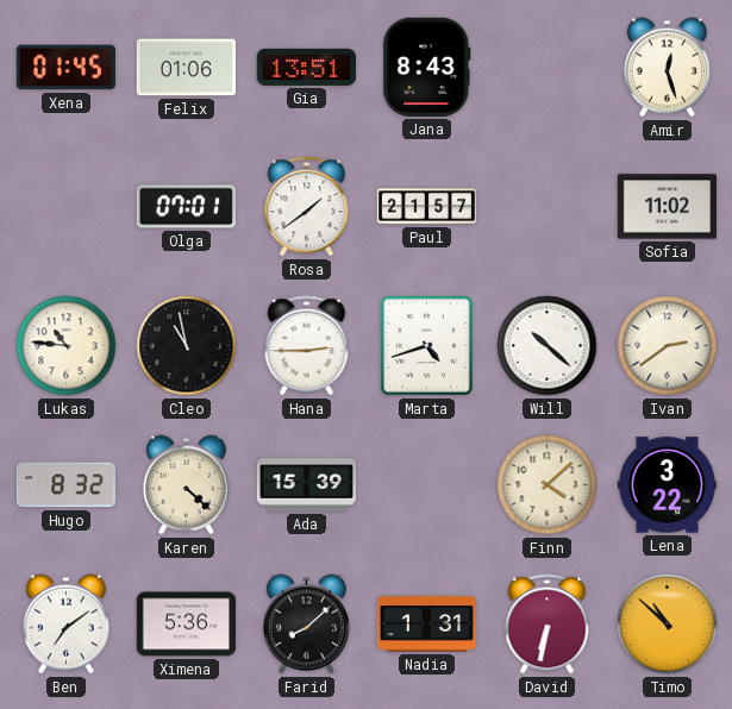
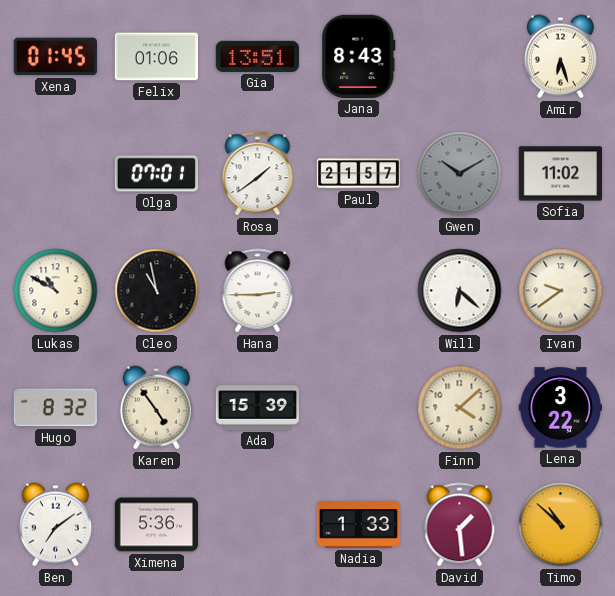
Amir: 12:27 -> 6:27 (560, 57)
Gwen: none -> 10:10 (460, 174)
Lukas: 10:46 -> 10:50 (56, 291)
Marta: 4:42 -> none (426, 345)
Will: 10:22 -> 6:22 (460, 291)
Ivan: 2:39 -> 9:39 (561, 291)
Karen: 4:22 -> 4:54 (156, 408)
Farid: 8:08 -> none (306, 625)
Nadia: 1:31 -> 1:33 (358, 525)
David: 6:32 -> 1:29 (460, 525)
